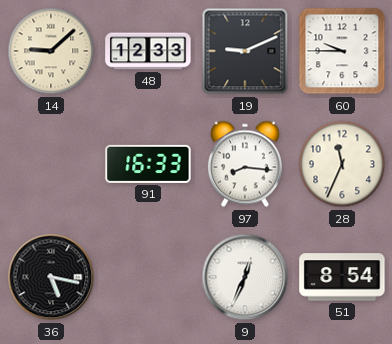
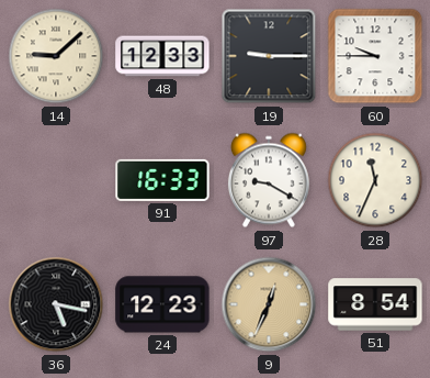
19: 9:11 -> 9:15 (269, 56)
97: 8:16 -> 9:20 (269, 180)
24: none -> 12:23 (162, 304)
9 dial: white -> champagne (269, 304)
